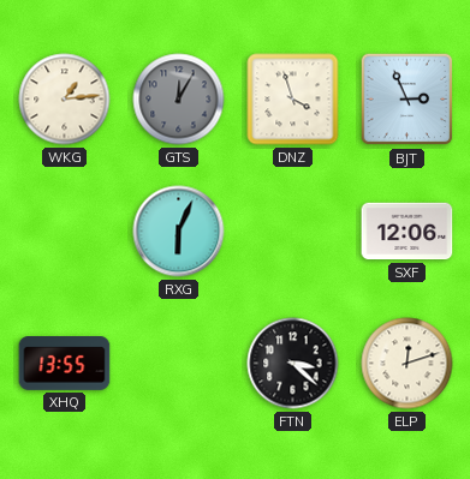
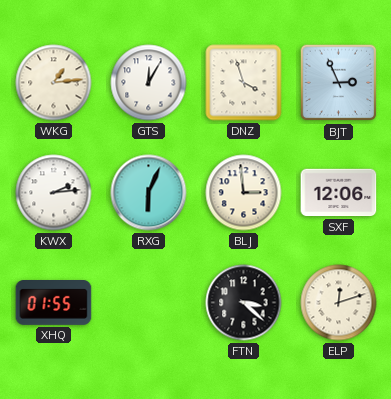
GTS dial: grey -> white (149, 83)
KWX: none -> 2:14 (54, 193)
BLJ: none -> 2:59 (244, 193)
XHQ: 13:55 -> 01:55 (54, 303)
